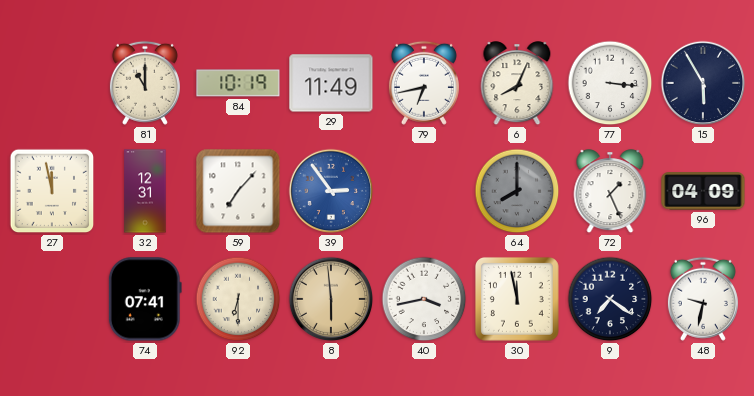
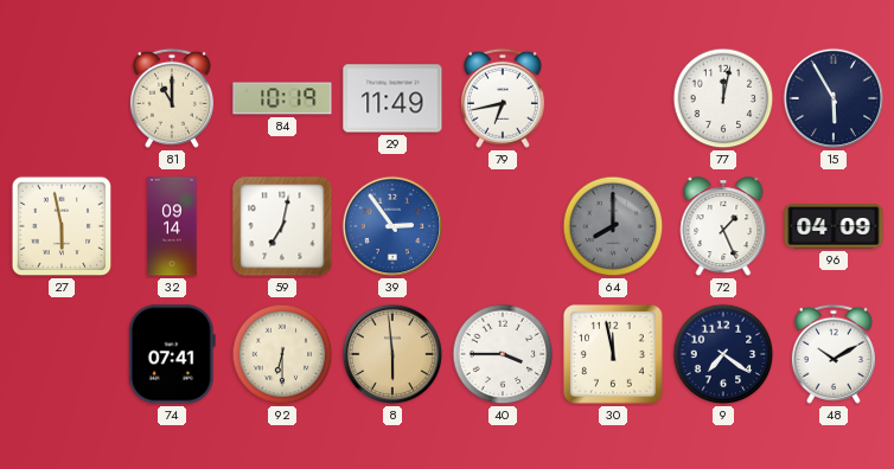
6: 8:04 -> none (517, 84)
77: 3:16 -> 12:02 (723, 98)
27: 11:58 -> 5:58 (62, 226)
32: 12:31 -> 09:14 (172, 226)
59: 7:07 -> 7:02 (282, 226)
40: 3:43 -> 3:45 (503, 354)
48: 9:32 -> 10:10 (834, 354)
